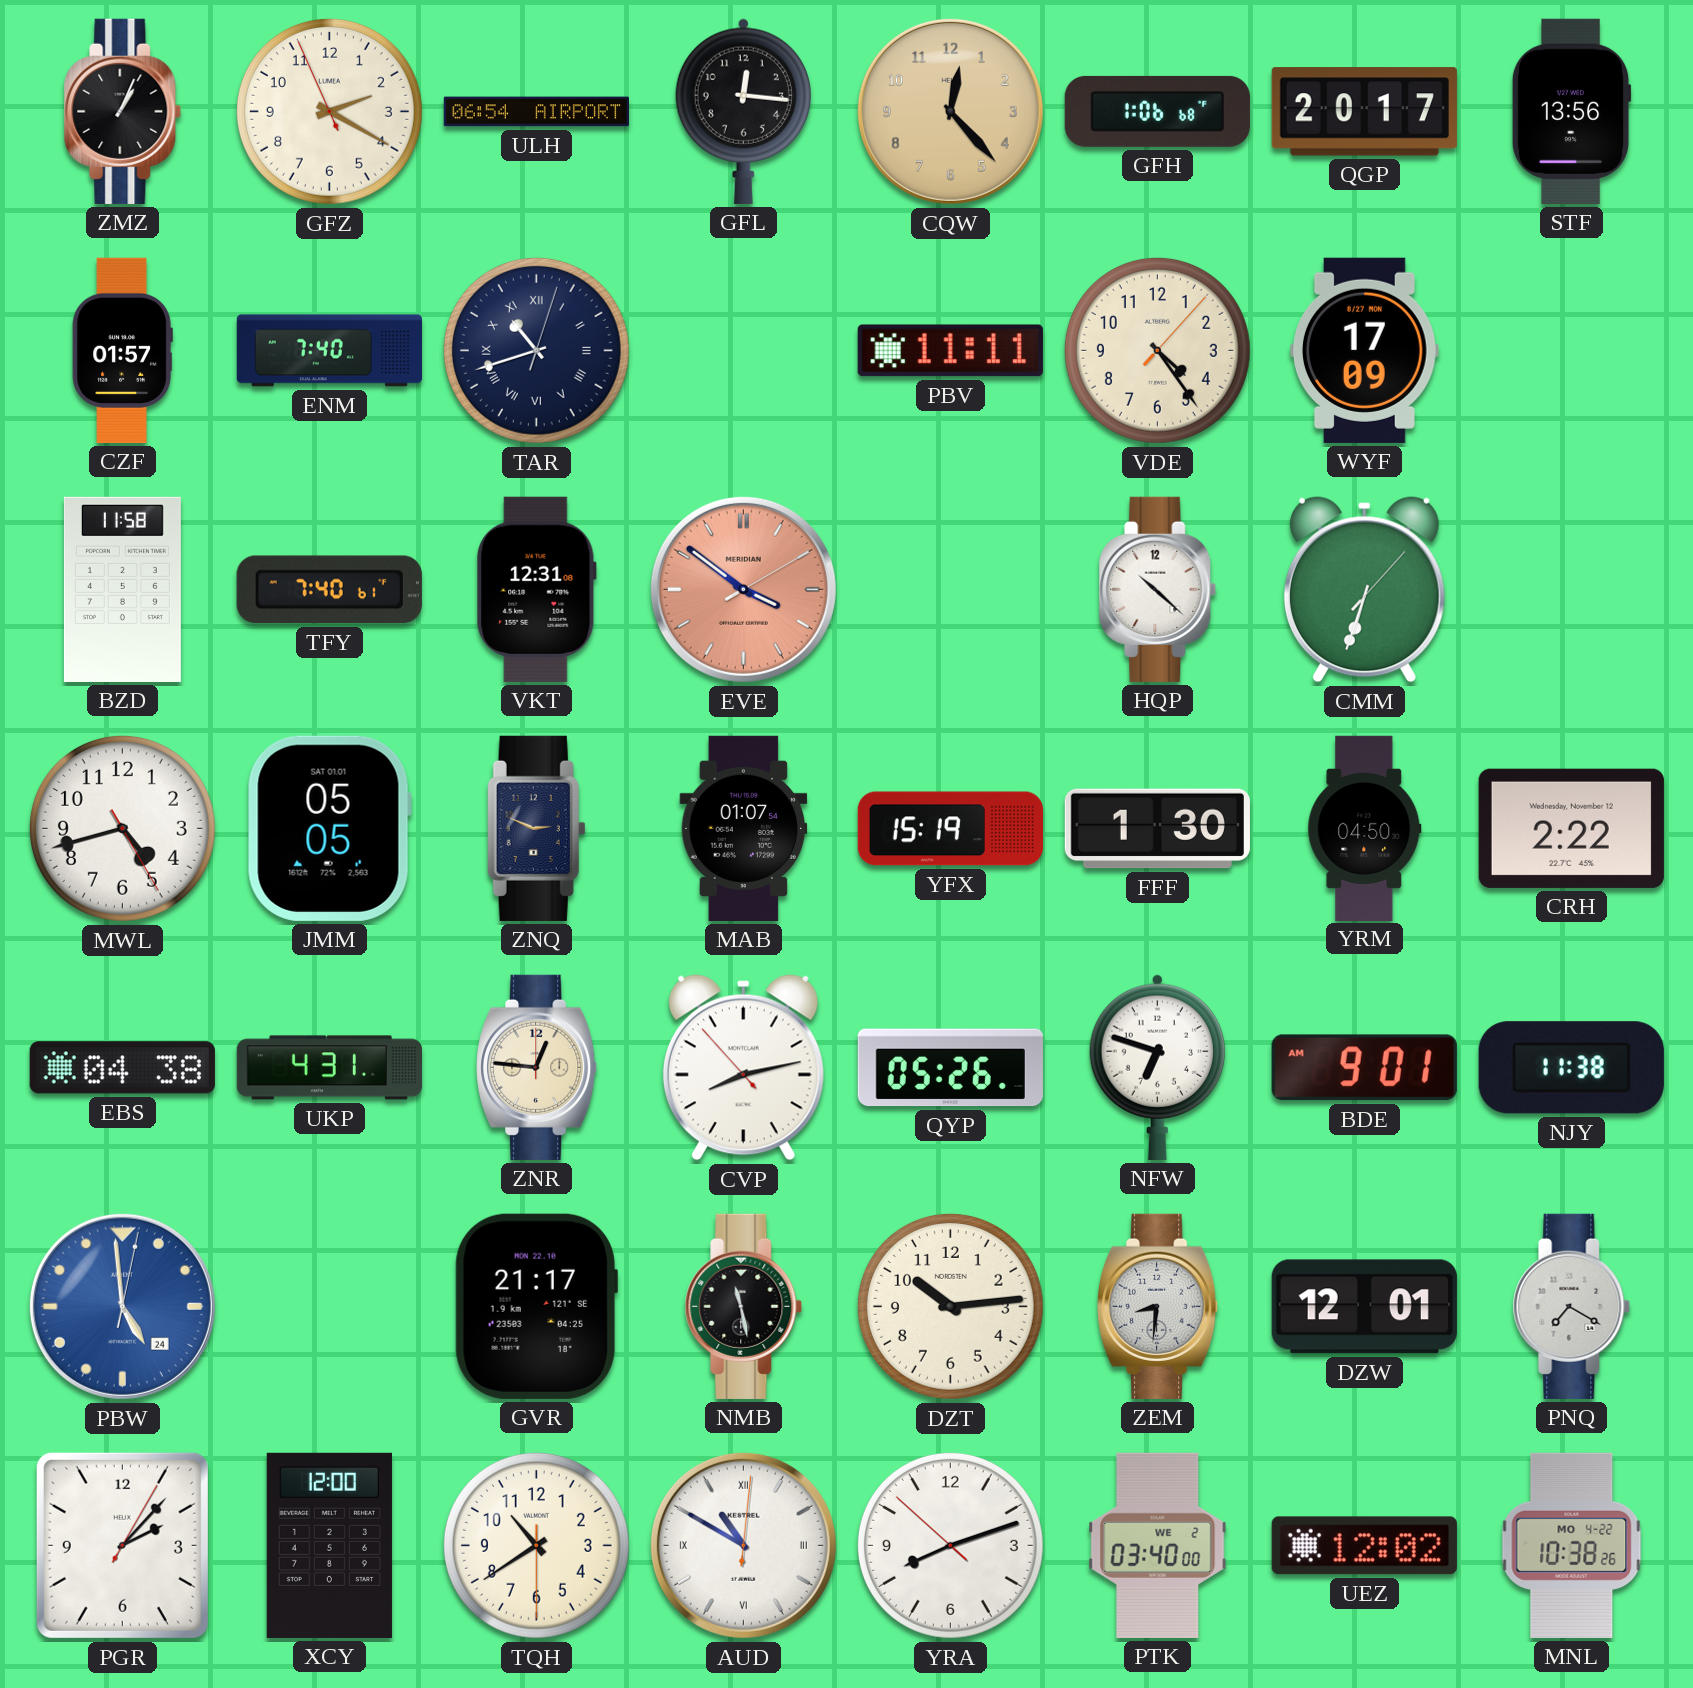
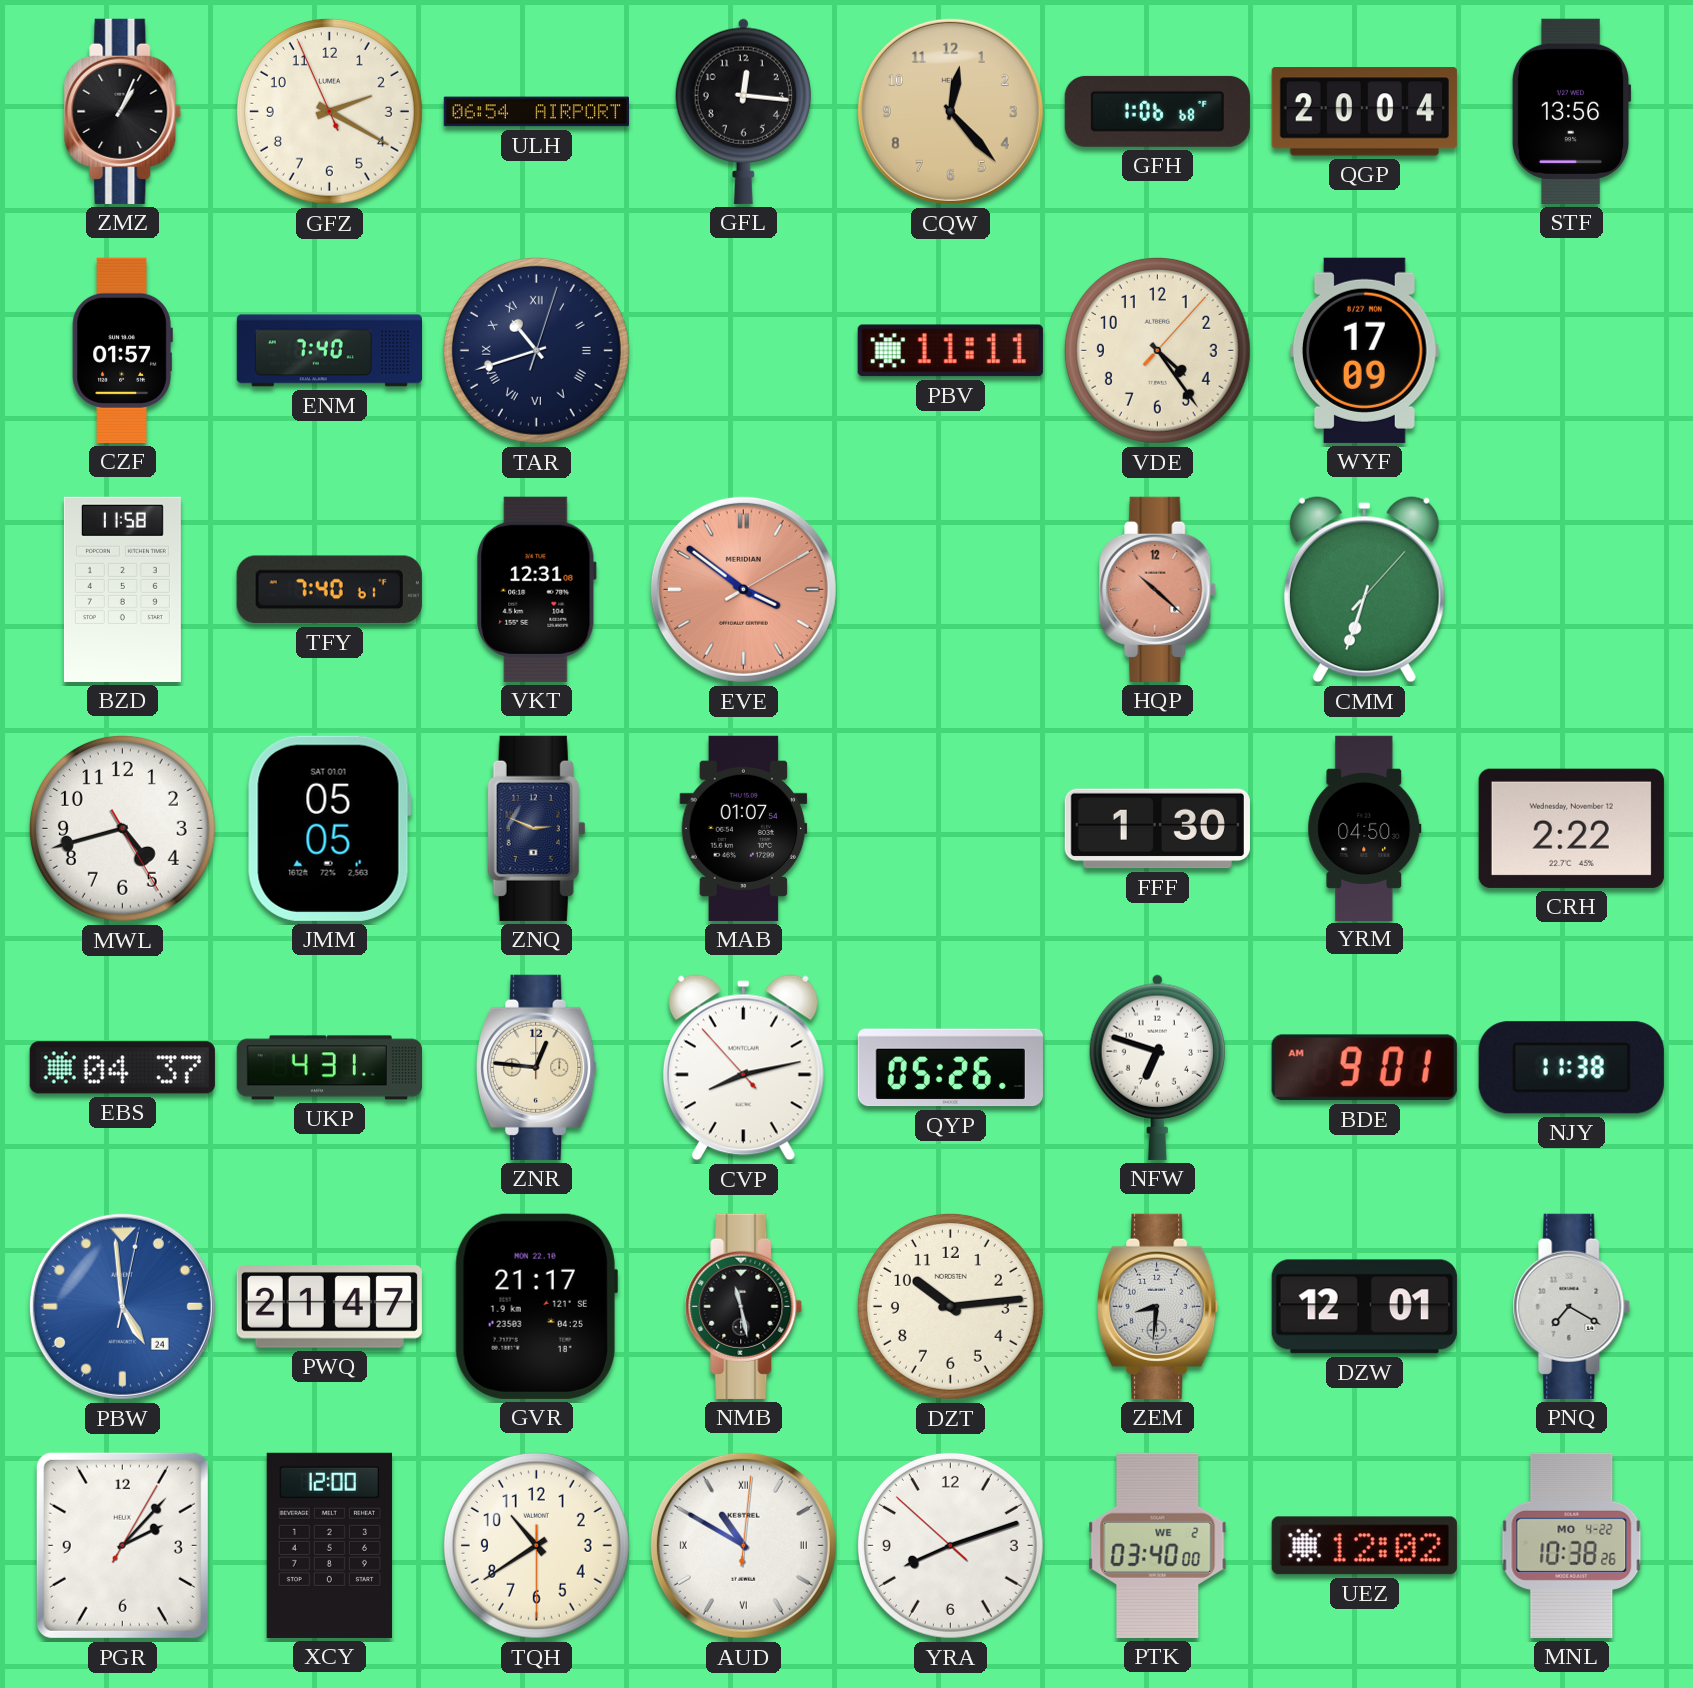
QGP: 20:17 -> 20:04 (1364, 112)
HQP dial: white -> salmon (1158, 589)
YFX: 15:19 -> none (950, 829)
EBS: 04:38 -> 04:37 (122, 1068)
PWQ: none -> 21:47 (329, 1307)
